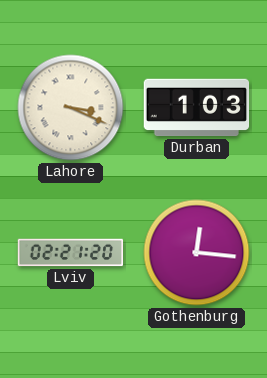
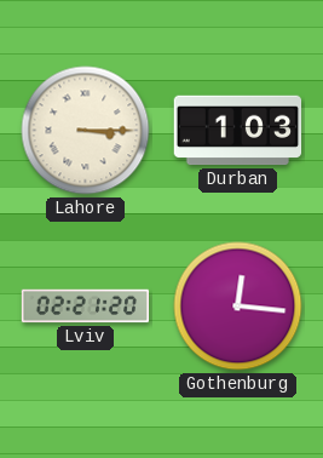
Lahore: 3:19 -> 3:15 (86, 131)
